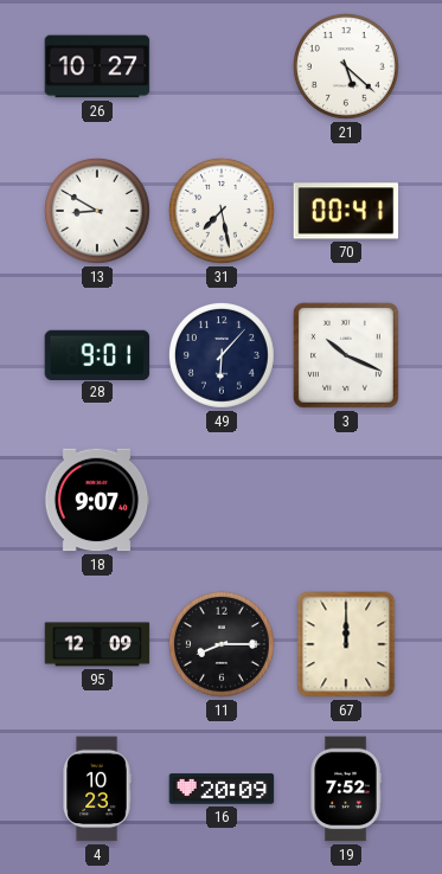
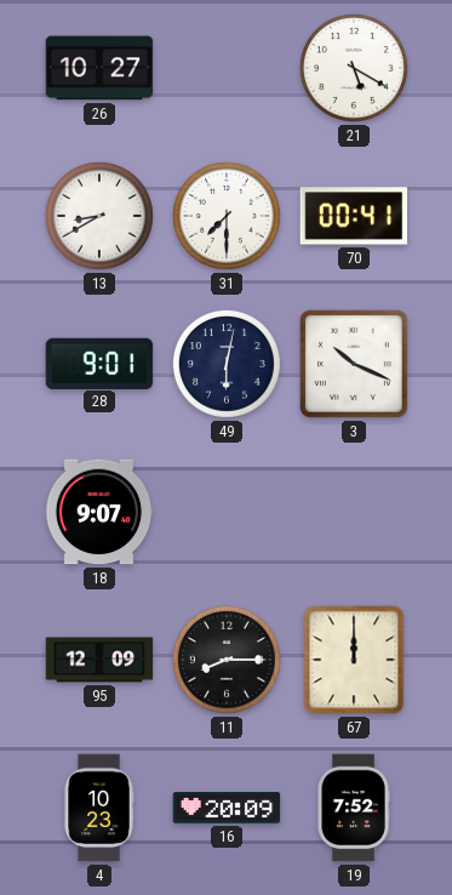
21: 5:22 -> 5:20 (354, 68)
13: 8:50 -> 8:40 (99, 216)
31: 7:28 -> 7:30 (227, 216)
49: 6:07 -> 6:02 (227, 364)
